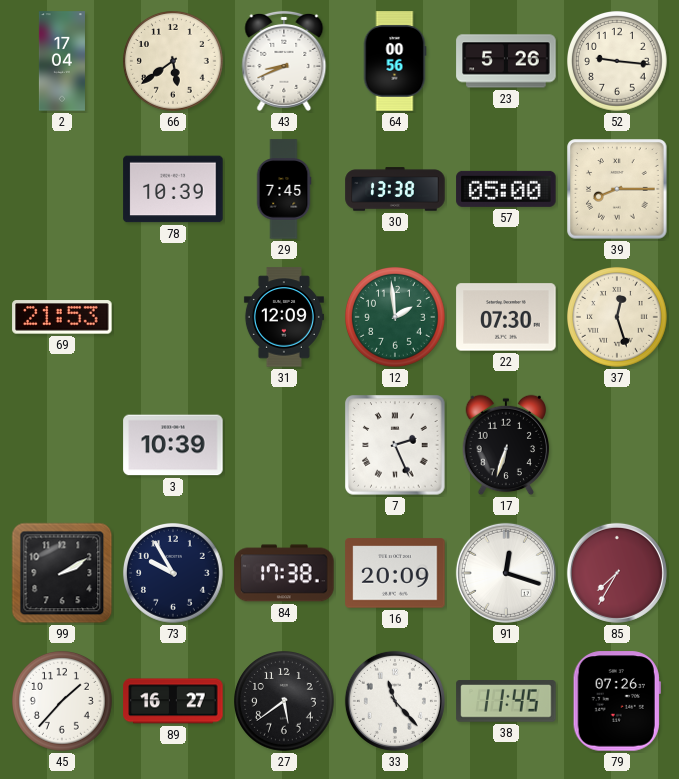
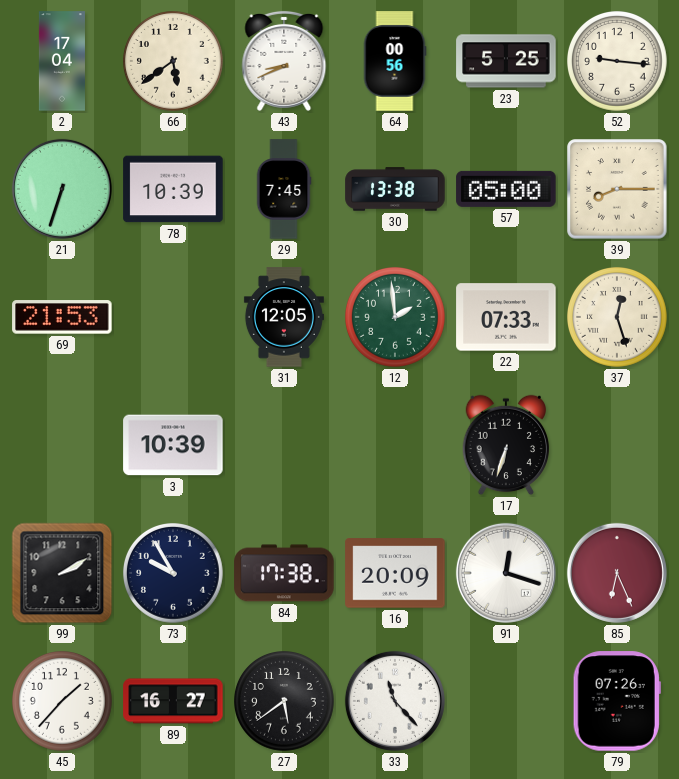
23: 5:26 -> 5:25 (506, 61)
21: none -> 6:33 (62, 189)
31: 12:09 -> 12:05 (284, 317)
22: 07:30 -> 07:33 (506, 317)
7: 2:26 -> none (395, 445)
85: 7:35 -> 6:26 (617, 573)
38: 11:45 -> none (506, 701)
